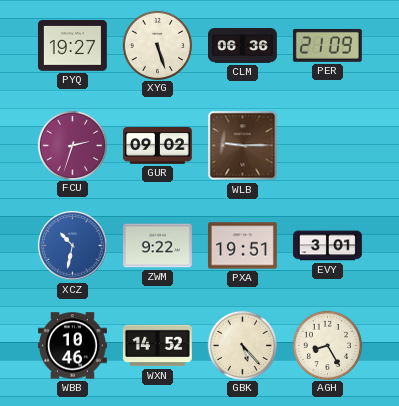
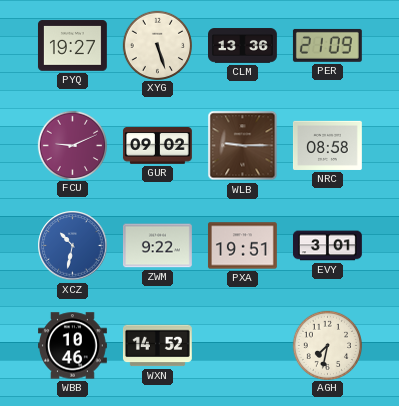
CLM: 06:36 -> 13:36 (243, 46)
FCU: 2:33 -> 9:11 (72, 145)
NRC: none -> 08:58 (327, 145)
GBK: 5:23 -> none (242, 345)
AGH: 8:25 -> 7:32 (327, 345)
